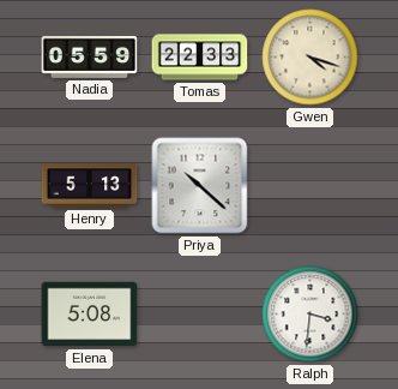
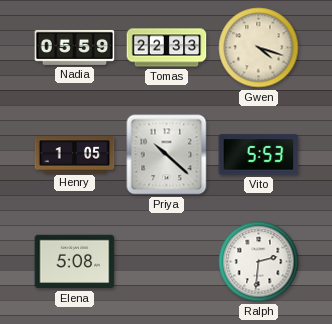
Henry: 5:13 -> 1:05 (75, 155)
Vito: none -> 5:53 (259, 155)
Ralph: 3:31 -> 2:31 (259, 262)
